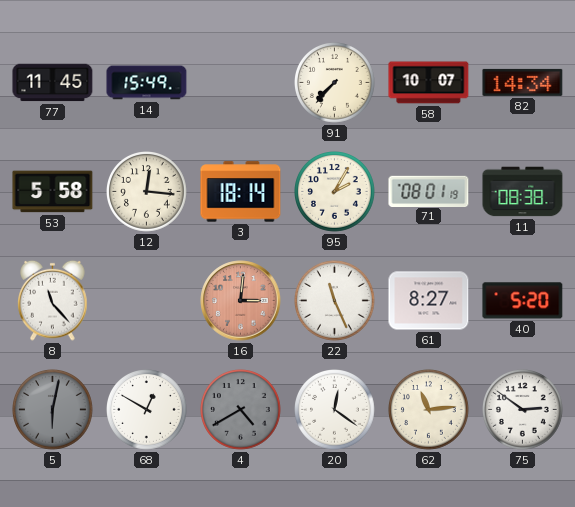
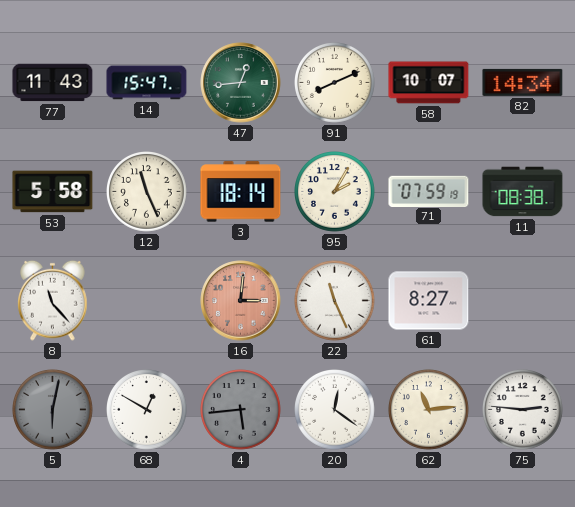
77: 11:45 -> 11:43 (53, 83)
14: 15:49 -> 15:47 (147, 83)
47: none -> 12:44 (241, 83)
91: 7:37 -> 8:11 (335, 83)
12: 12:16 -> 11:26 (147, 192)
71: 08:01 -> 07:59 (429, 191)
40: 5:20 -> none (523, 301)
4: 4:40 -> 5:44 (241, 410)
75: 2:51 -> 2:46 (523, 410)
